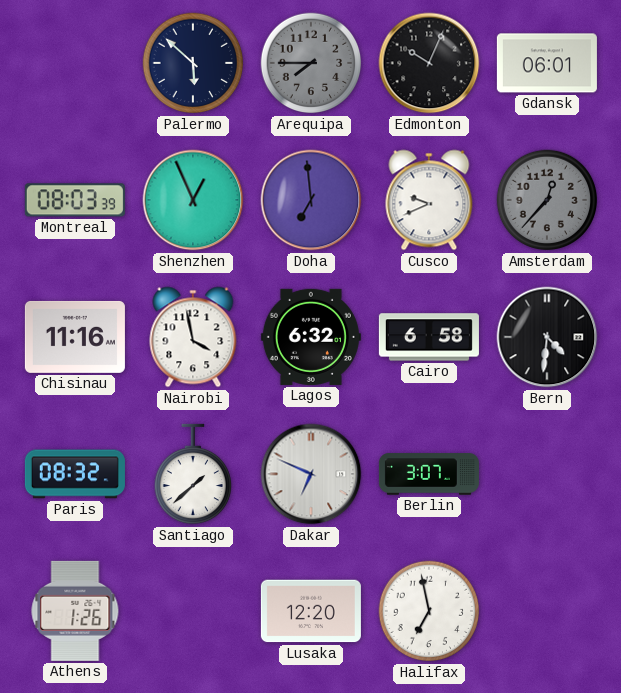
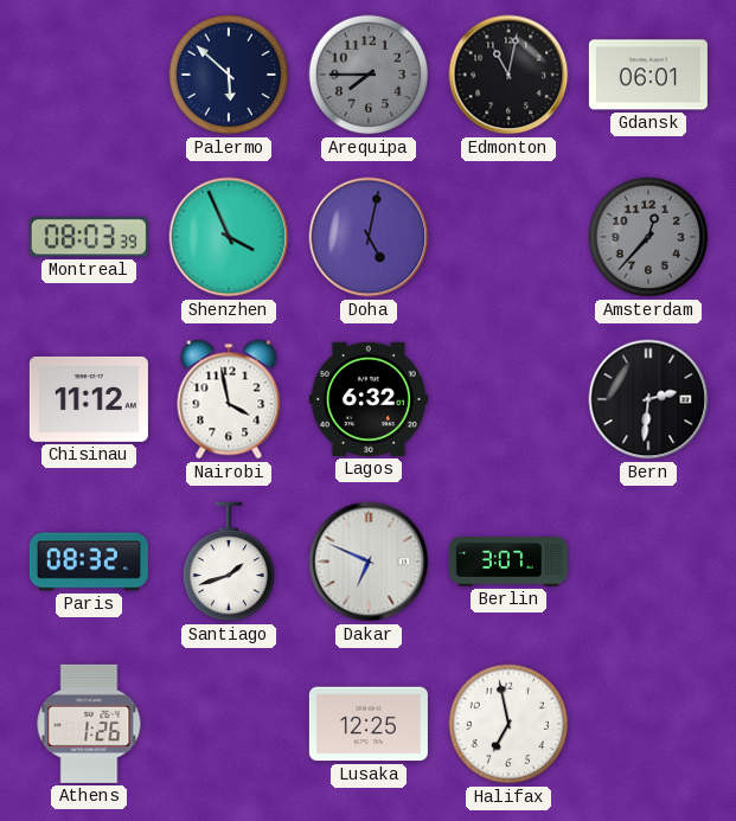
Edmonton: 10:04 -> 11:02 (508, 75)
Shenzhen: 12:56 -> 3:56 (229, 237)
Doha: 6:59 -> 5:02 (369, 237)
Cusco: 9:41 -> none (429, 200)
Chisinau: 11:16 -> 11:12 (89, 399)
Cairo: 6:58 -> none (429, 337)
Bern: 4:31 -> 2:31 (648, 399)
Santiago: 1:38 -> 1:42 (228, 562)
Lusaka: 12:20 -> 12:25 (369, 724)
